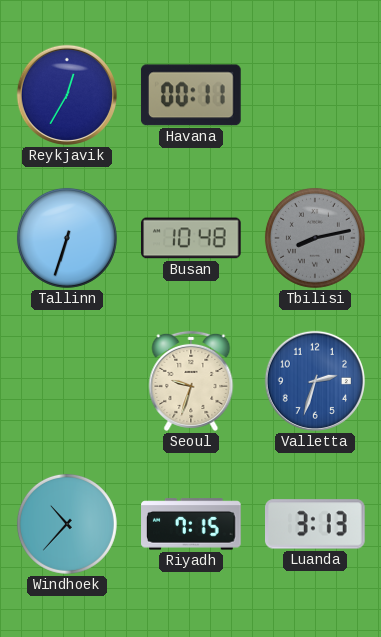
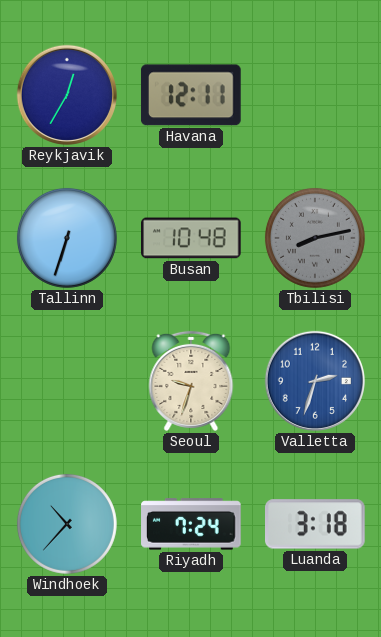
Havana: 00:11 -> 12:11 (191, 95)
Riyadh: 7:15 -> 7:24 (191, 524)
Luanda: 3:13 -> 3:18 (316, 524)
